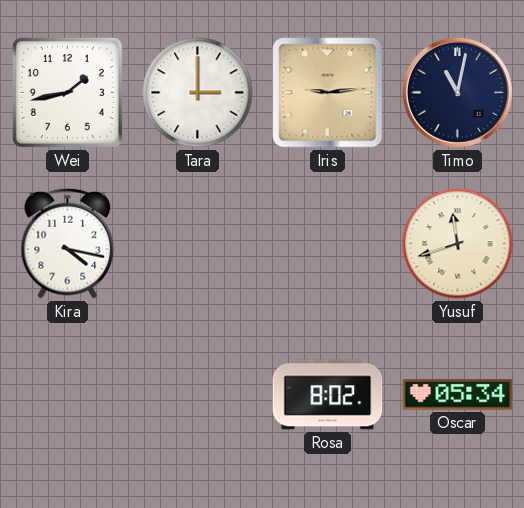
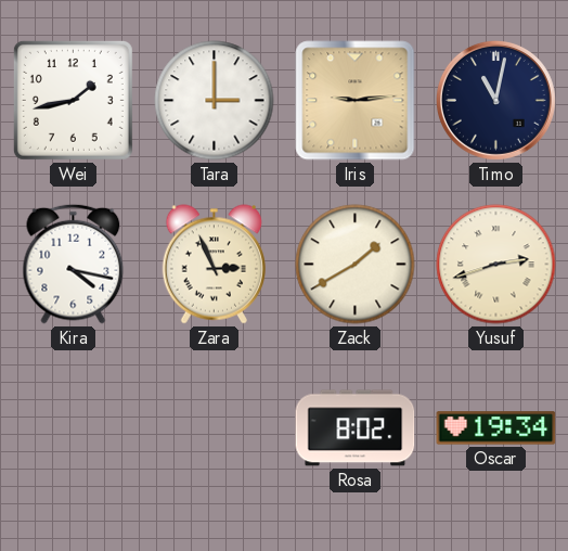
Zara: none -> 2:56 (214, 265)
Zack: none -> 1:40 (356, 265)
Yusuf: 11:42 -> 2:42 (496, 265)
Oscar: 05:34 -> 19:34 (496, 428)
